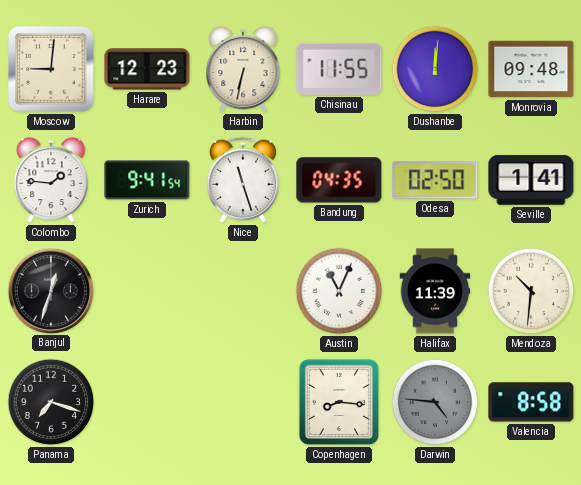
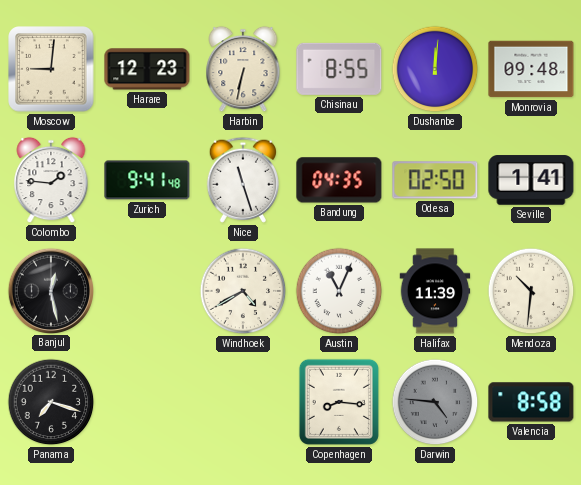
Chisinau: 11:55 -> 8:55 (339, 69)
Zurich: 9:41:54 -> 9:41:48 (147, 180)
Banjul: 12:33 -> 12:28 (50, 290)
Windhoek: none -> 4:40 (243, 291)
